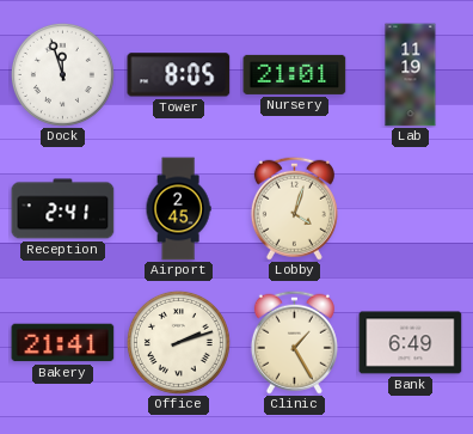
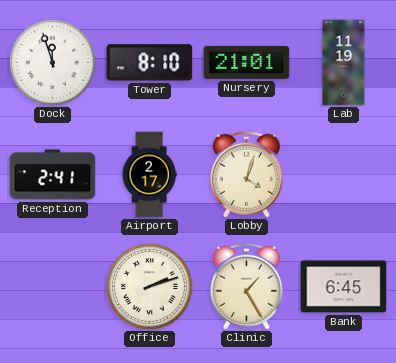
Tower: 8:05 -> 8:10 (150, 63)
Airport: 2:45 -> 2:17 (149, 175)
Bakery: 21:41 -> none (63, 343)
Bank: 6:49 -> 6:45 (344, 287)
